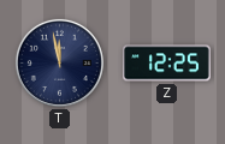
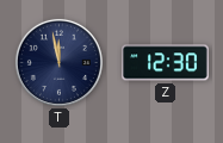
Z: 12:25 -> 12:30 (166, 63)
